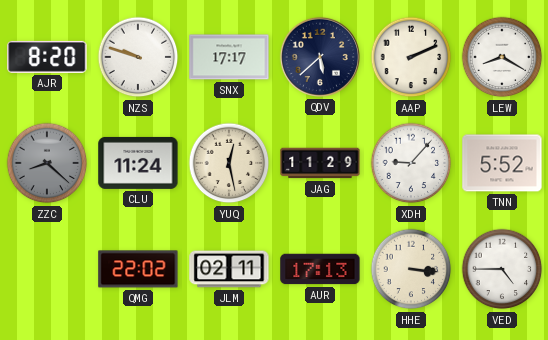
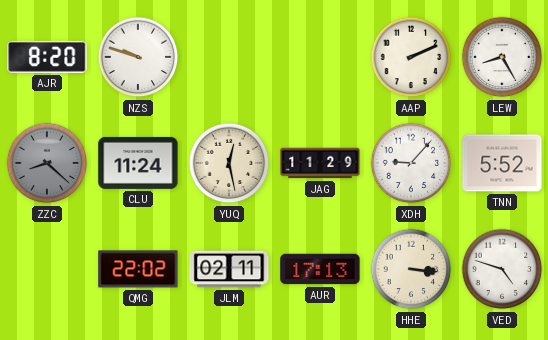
SNX: 17:17 -> none (229, 57)
QDV: 5:38 -> none (320, 57)
LEW: 8:20 -> 8:25 (502, 57)
VED: 4:45 -> 4:48 (502, 269)
